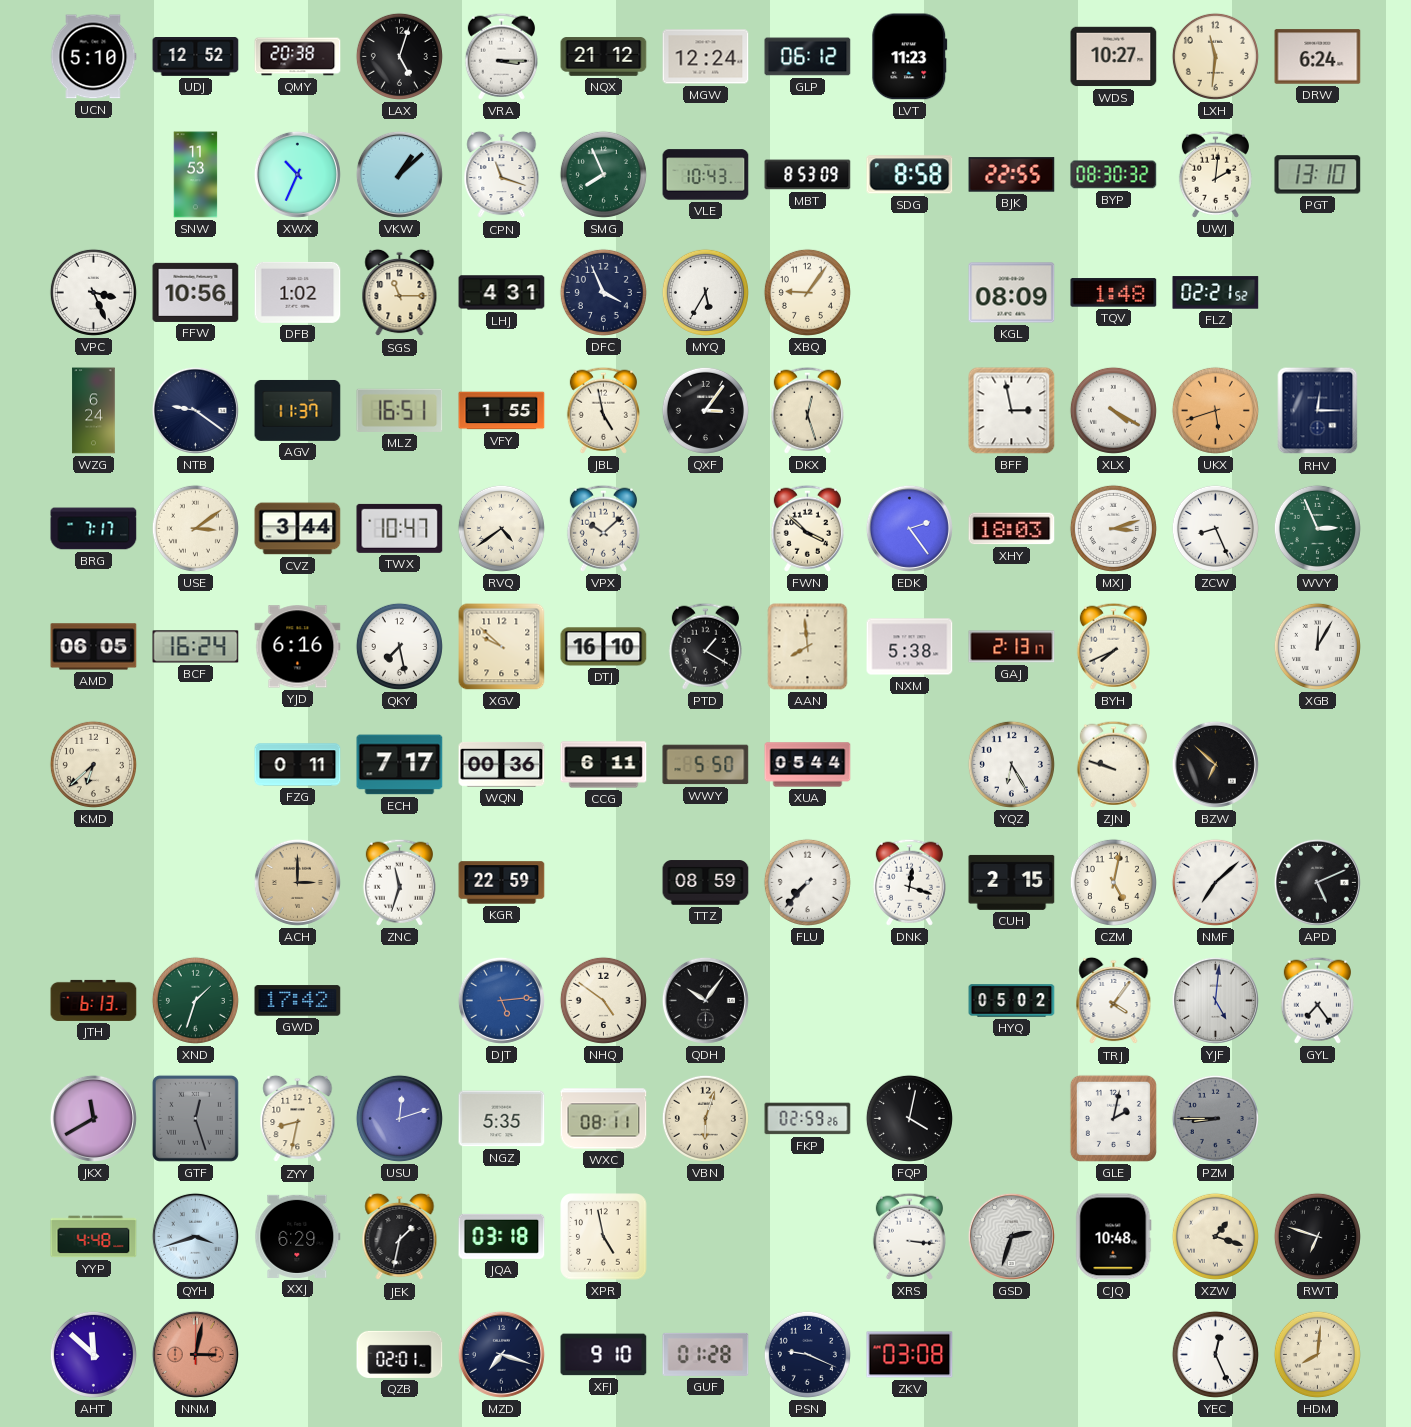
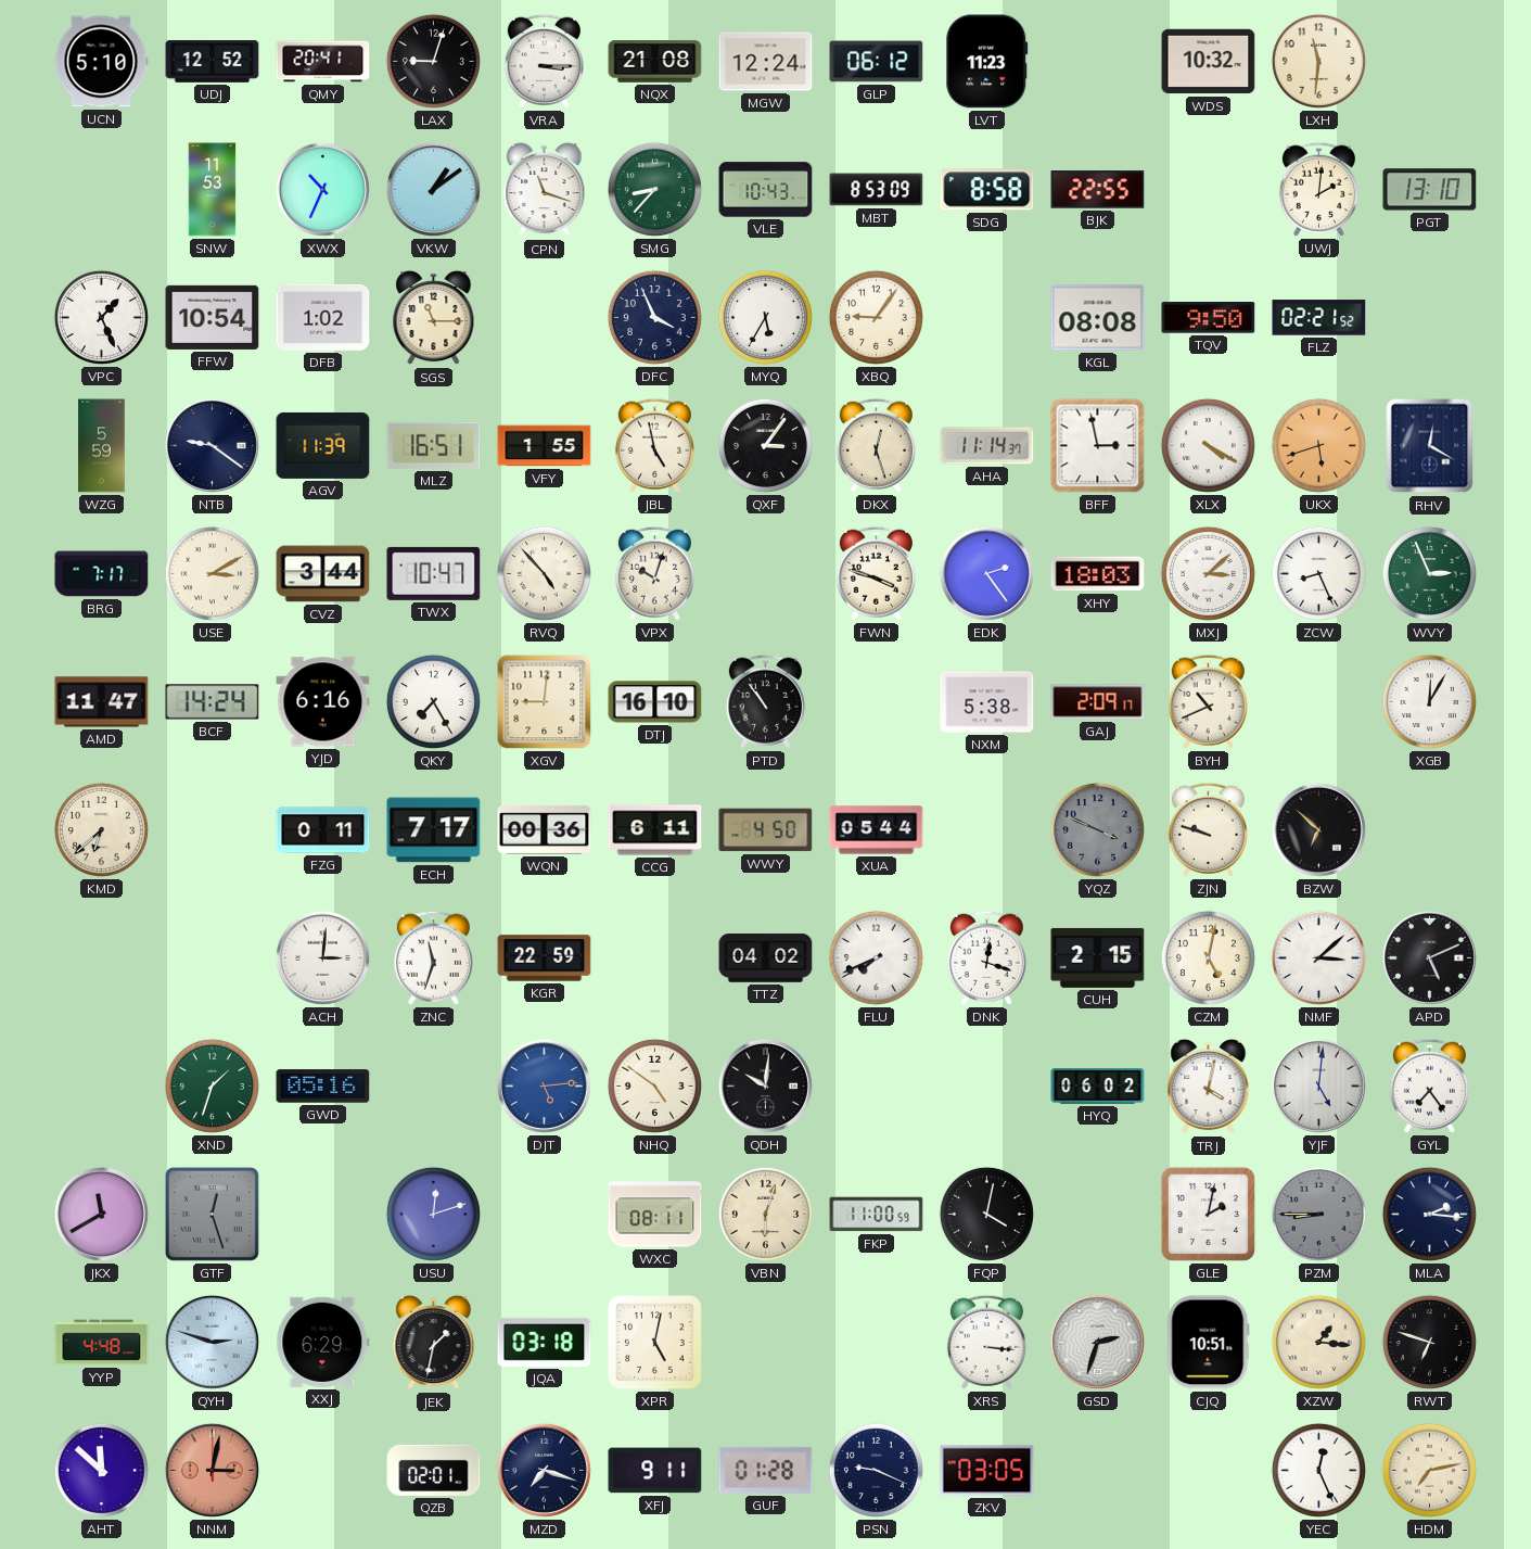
QMY: 20:38 -> 20:41 (323, 62)
LAX: 5:03 -> 9:03 (433, 61)
NQX: 21:12 -> 21:08 (655, 62)
WDS: 10:27 -> 10:32 (1209, 62)
DRW: 6:24 -> none (1318, 57)
VKW: 1:08 -> 1:09 (433, 189)
SMG: 7:56 -> 8:37 (654, 189)
BYP: 08:30 -> none (1114, 175)
VPC: 3:26 -> 1:26 (101, 317)
FFW: 10:56 -> 10:54 (213, 317)
LHJ: 4:31 -> none (502, 293)
KGL: 08:09 -> 08:08 (1098, 318)
TQV: 1:48 -> 9:50 (1209, 318)
WZG: 6:24 -> 5:59 (102, 446)
AGV: 11:37 -> 11:39 (323, 445)
AHA: none -> 11:14 (987, 446)
RHV: 12:15 -> 12:20 (1430, 446)
USE: 3:09 -> 3:10 (212, 573)
RVQ: 4:39 -> 4:53 (544, 573)
VPX: 10:08 -> 10:03 (654, 573)
FWN: 3:52 -> 3:48 (876, 573)
MXJ: 3:12 -> 3:08 (1208, 573)
AMD: 06:05 -> 11:47 (102, 702)
BCF: 16:24 -> 14:24 (213, 702)
QKY: 7:28 -> 7:25 (433, 701)
XGV: 9:52 -> 9:01 (545, 702)
PTD: 1:20 -> 10:54 (765, 701)
AAN: 7:59 -> none (808, 647)
GAJ: 2:13 -> 2:09 (1098, 702)
BYH: 7:41 -> 10:41 (1208, 701)
WWY: 5:50 -> 4:50 (766, 830)
YQZ: 6:25 -> 3:49 (1097, 829)
YQZ dial: white -> grey (1097, 829)
ACH: 3:00 -> 3:01 (322, 957)
ACH dial: champagne -> white (322, 957)
TTZ: 08:59 -> 04:02 (766, 958)
FLU: 7:37 -> 7:41 (876, 957)
NMF: 7:08 -> 3:08 (1318, 957)
JTH: 6:13 -> none (94, 1000)
GWD: 17:42 -> 05:16 (323, 1087)
QDH: 10:06 -> 10:01 (765, 1085)
HYQ: 05:02 -> 06:02 (1098, 1087)
TRJ: 4:06 -> 4:02 (1209, 1087)
ZYY: 8:32 -> none (298, 1119)
NGZ: 5:35 -> none (502, 1119)
FKP: 02:59 -> 11:00 (877, 1215)
MLA: none -> 2:16 (1429, 1214)
QYH: 3:42 -> 2:48 (212, 1342)
XPR: 4:58 -> 5:02 (655, 1343)
CJQ: 10:48 -> 10:51 (1209, 1343)
XZW: 1:18 -> 1:16 (1318, 1342)
XFJ: 9:10 -> 9:11 (655, 1471)
ZKV: 03:08 -> 03:05 (987, 1471)
HDM: 8:01 -> 7:13 (1429, 1470)
